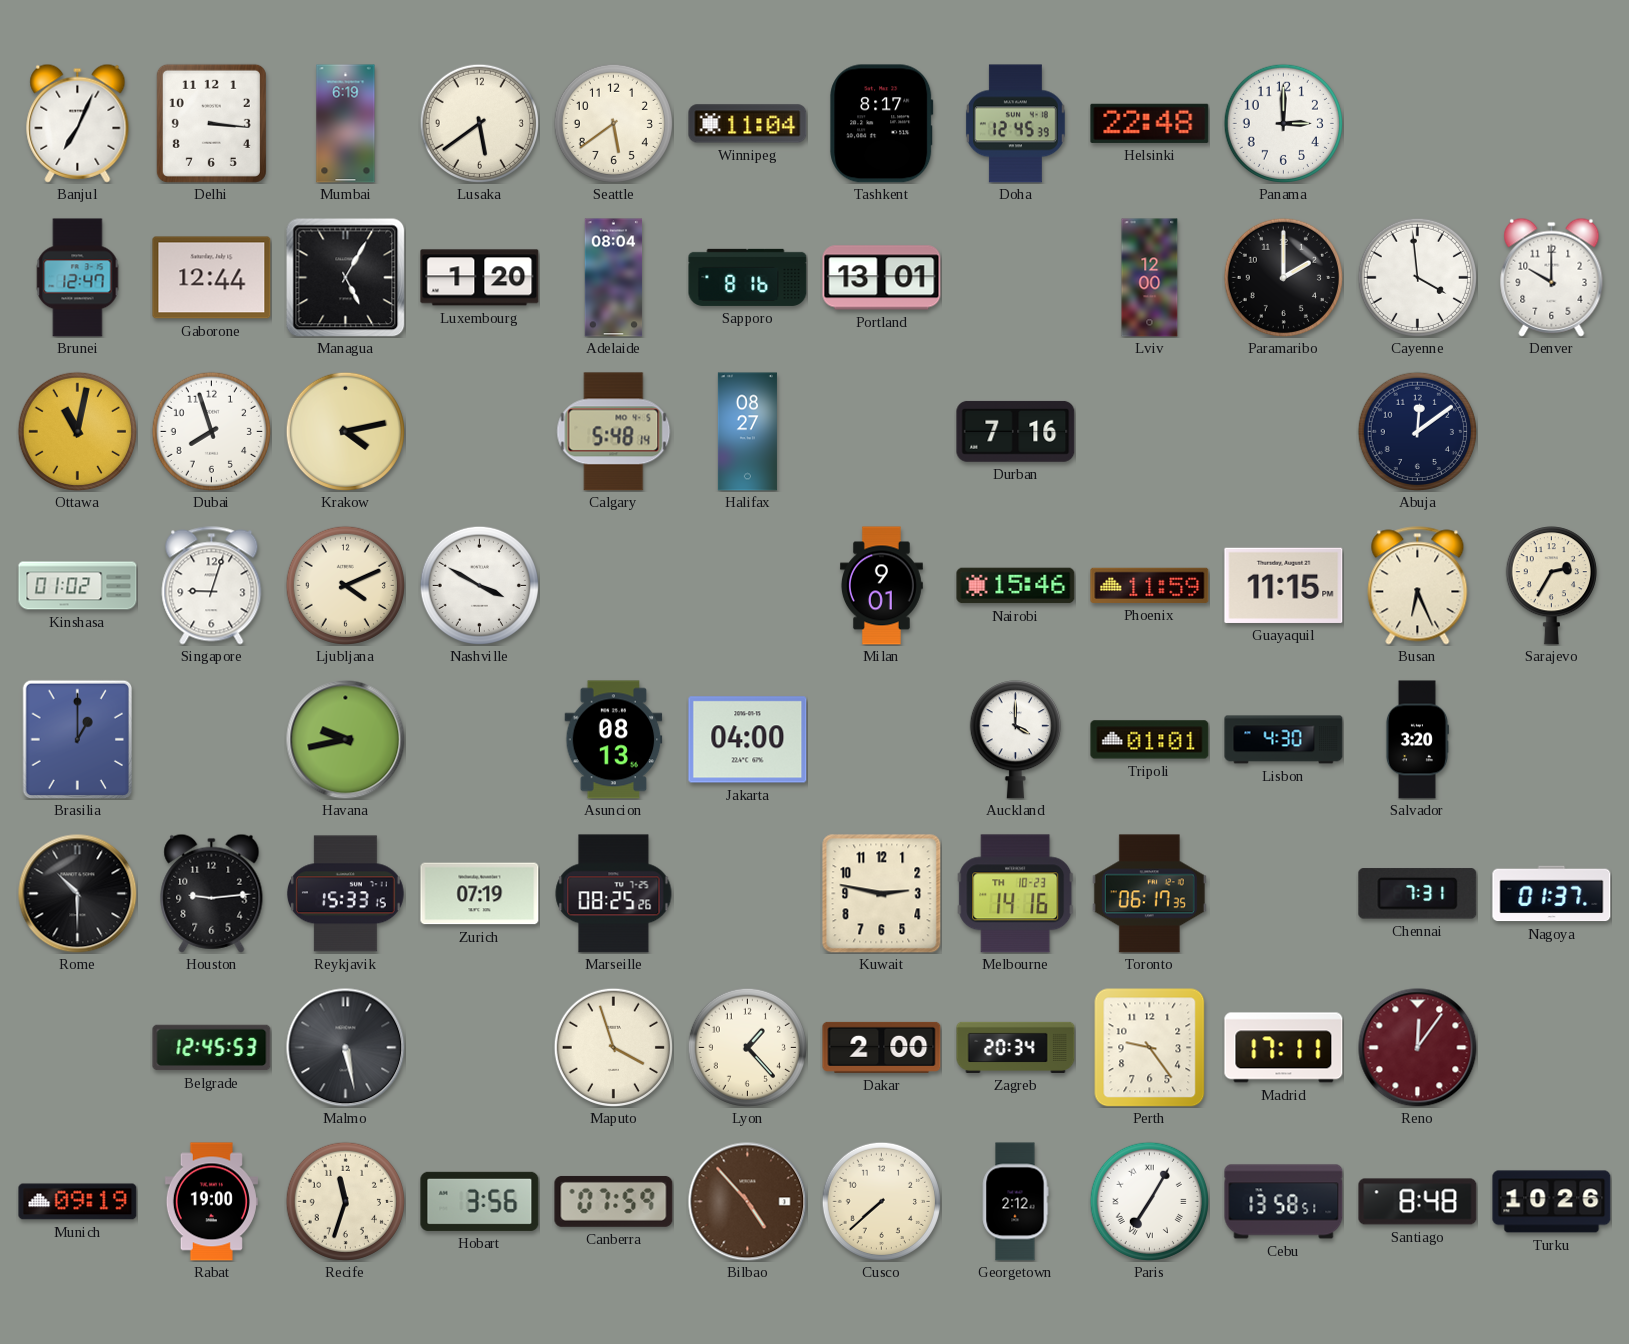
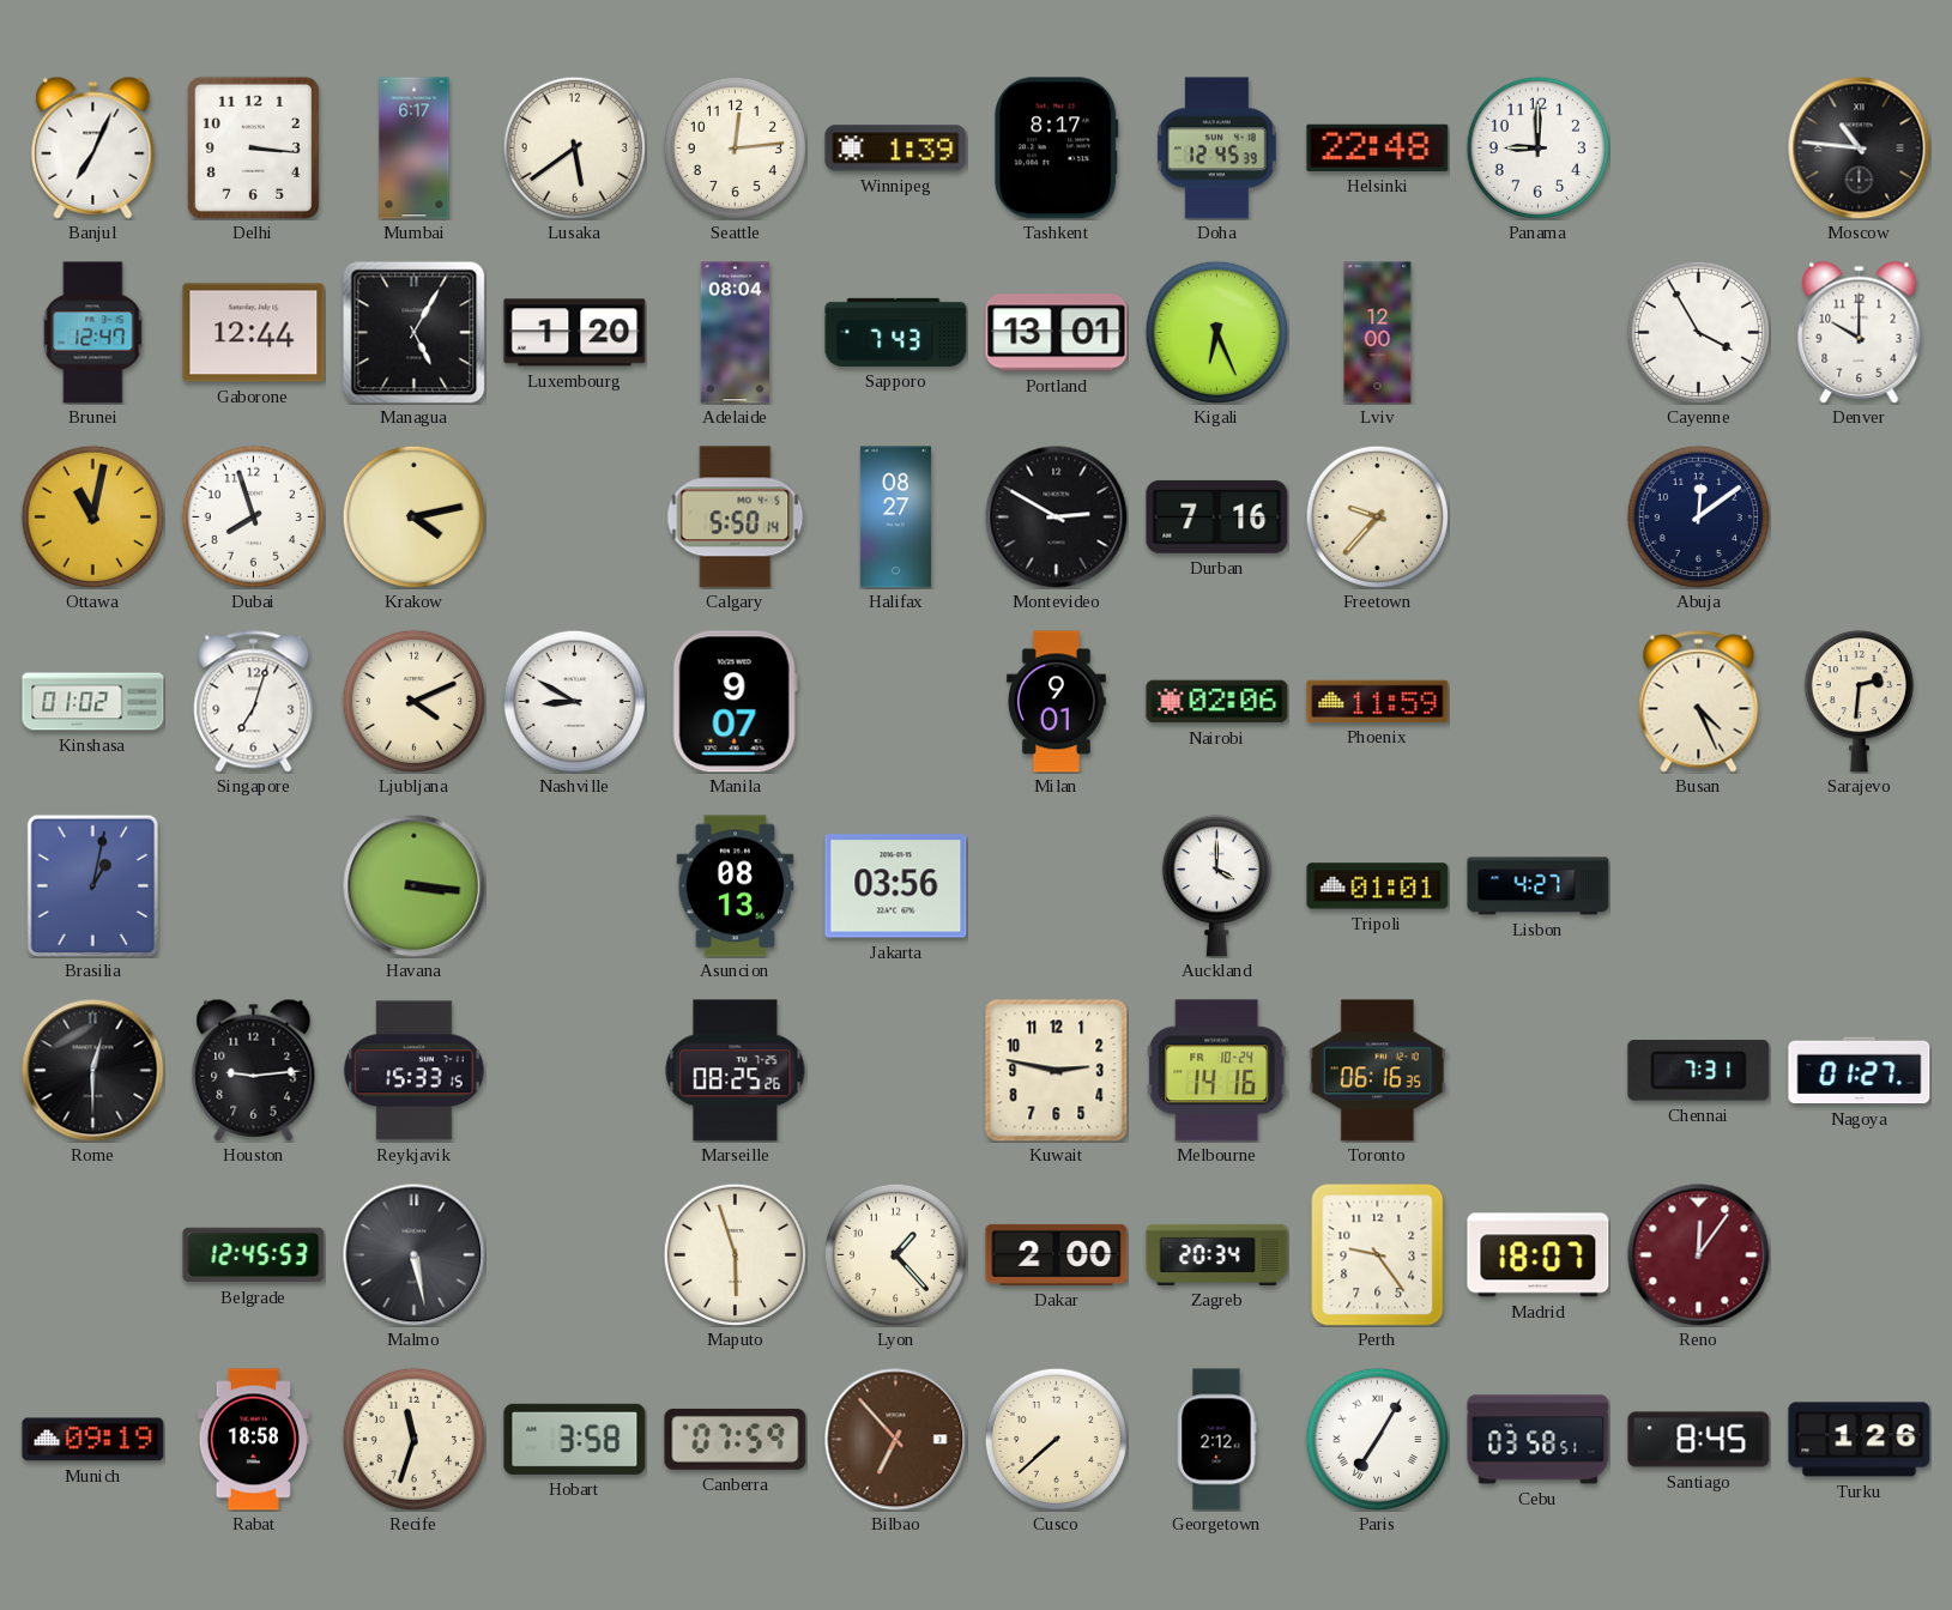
Mumbai: 6:19 -> 6:17 (415, 149)
Seattle: 5:39 -> 12:14 (735, 147)
Winnipeg: 11:04 -> 1:39 (896, 149)
Panama: 3:00 -> 9:00 (1537, 147)
Moscow: none -> 10:46 (1860, 149)
Sapporo: 8:16 -> 7:43 (896, 332)
Kigali: none -> 6:26 (1216, 332)
Paramaribo: 2:00 -> none (1283, 277)
Cayenne: 3:59 -> 3:55 (1698, 332)
Calgary: 5:48 -> 5:50 (736, 517)
Montevideo: none -> 2:50 (1057, 517)
Freetown: none -> 9:37 (1377, 516)
Singapore: 9:03 -> 7:03 (254, 702)
Nashville: 3:50 -> 8:50 (574, 701)
Manila: none -> 9:07 (735, 702)
Nairobi: 15:46 -> 02:06 (1217, 702)
Guayaquil: 11:15 -> none (1284, 585)
Busan: 6:26 -> 4:26 (1699, 702)
Sarajevo: 2:35 -> 2:31 (1859, 702)
Brasilia: 1:00 -> 1:02 (92, 885)
Havana: 9:43 -> 3:16 (415, 886)
Jakarta: 04:00 -> 03:56 (896, 886)
Lisbon: 4:30 -> 4:27 (1539, 886)
Salvador: 3:20 -> none (1417, 740)
Rome: 10:30 -> 12:30 (93, 1071)
Zurich: 07:19 -> none (480, 894)
Melbourne date: TH 10-23 -> FR 10-24 (1217, 1071)
Toronto: 06:17 -> 06:16 (1377, 1071)
Nagoya: 01:37 -> 01:27 (1860, 1071)
Maputo: 3:57 -> 5:57 (735, 1254)
Madrid: 17:11 -> 18:07 (1539, 1255)
Rabat: 19:00 -> 18:58 (253, 1440)
Hobart: 3:56 -> 3:58 (575, 1439)
Bilbao: 4:53 -> 6:53 (896, 1440)
Cebu: 13:58 -> 03:58 (1539, 1440)
Santiago: 8:48 -> 8:45 (1699, 1440)
Turku: 10:26 -> 1:26 (1860, 1440)
